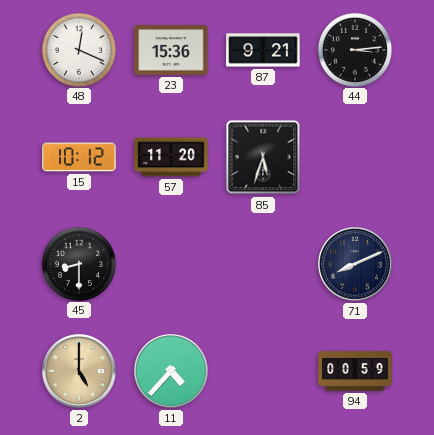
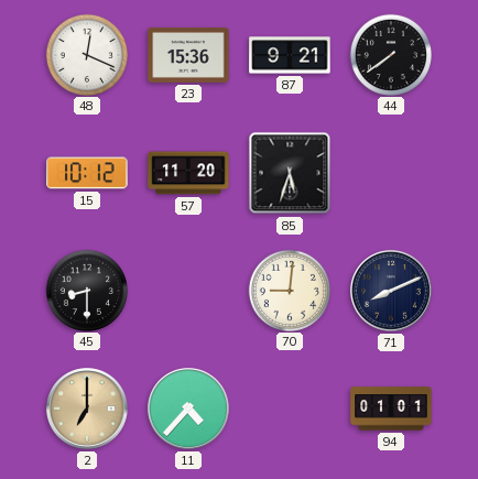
44: 3:14 -> 7:39 (390, 54)
70: none -> 9:01 (289, 290)
2: 5:00 -> 7:00 (88, 410)
94: 00:59 -> 01:01 (391, 409)
